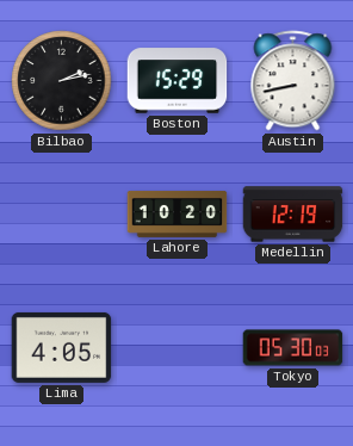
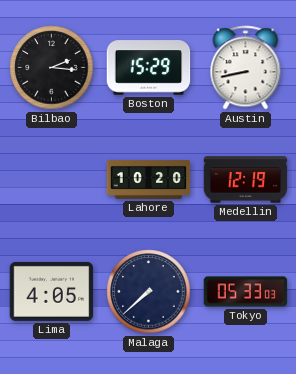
Bilbao: 2:13 -> 2:16 (52, 68)
Malaga: none -> 7:38 (149, 292)
Tokyo: 05:30 -> 05:33 (246, 292)
